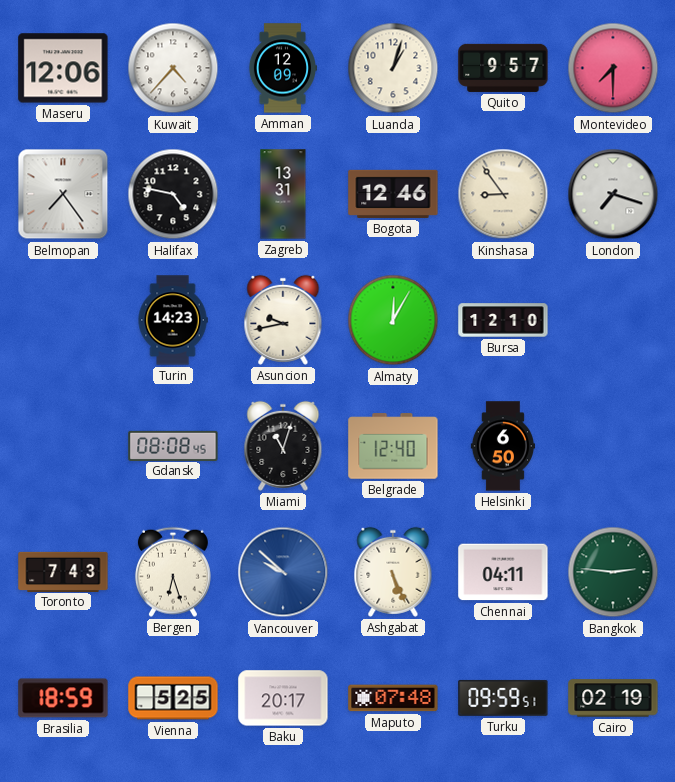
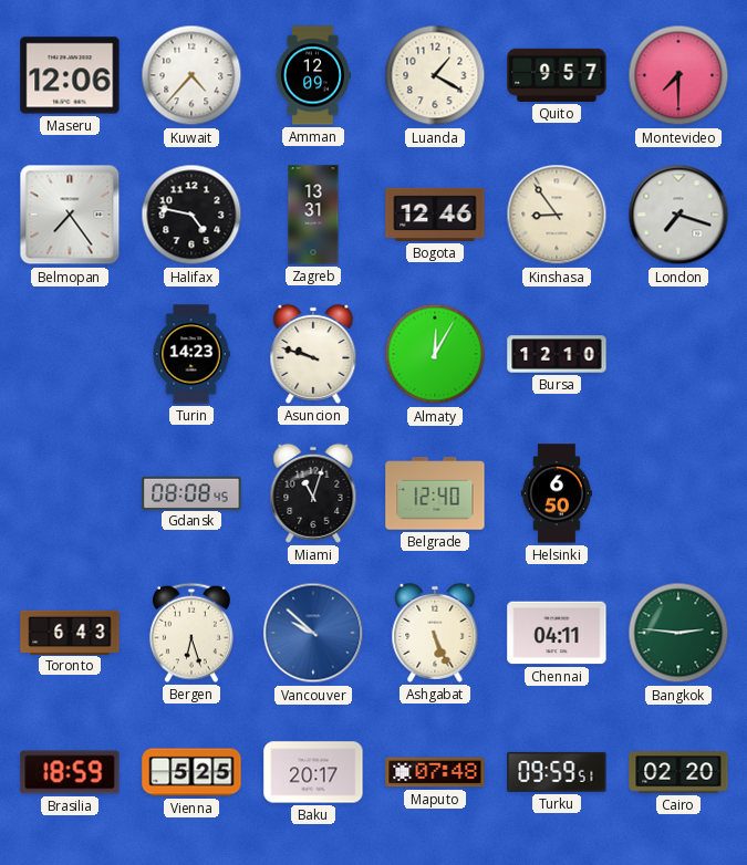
Luanda: 1:03 -> 1:20 (435, 75)
Asuncion: 9:43 -> 9:48 (313, 354)
Toronto: 7:43 -> 6:43 (70, 632)
Cairo: 02:19 -> 02:20 (678, 772)
